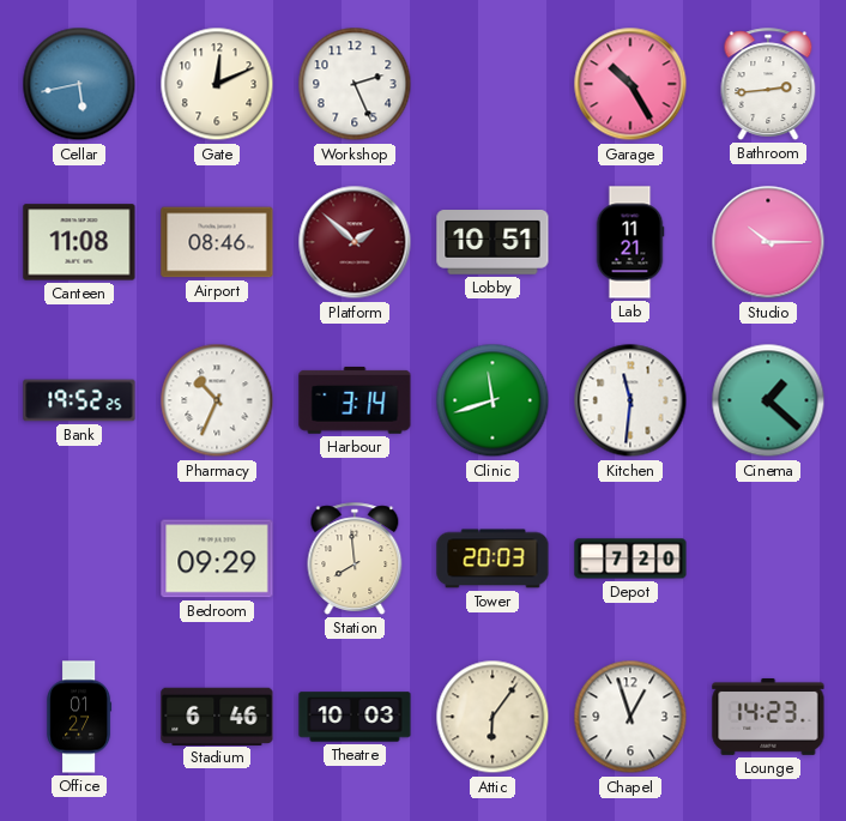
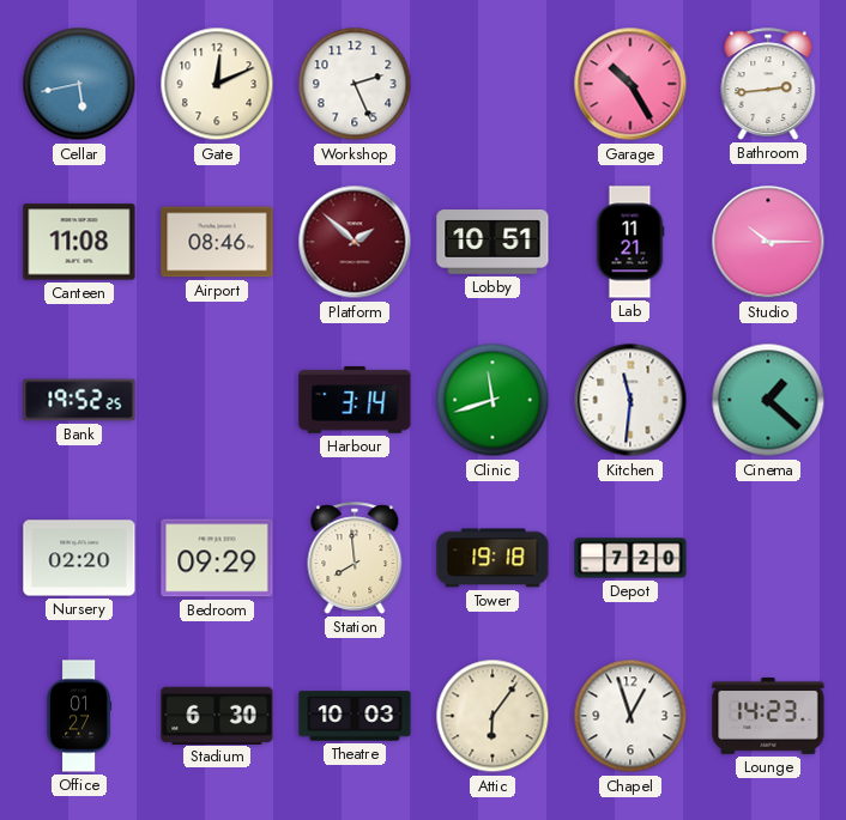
Pharmacy: 10:34 -> none (217, 400)
Nursery: none -> 02:20 (79, 558)
Tower: 20:03 -> 19:18 (493, 558)
Stadium: 6:46 -> 6:30 (217, 715)
